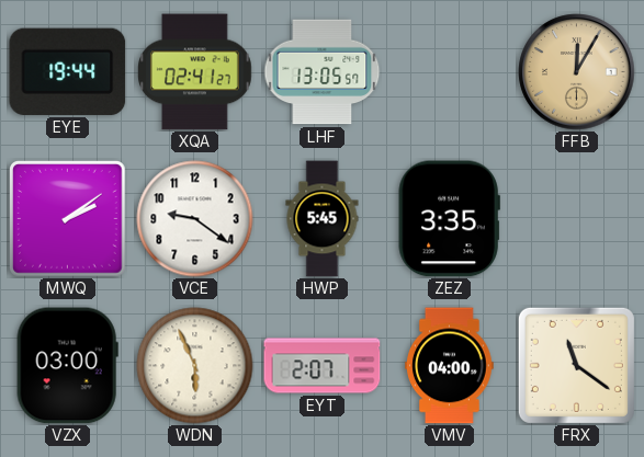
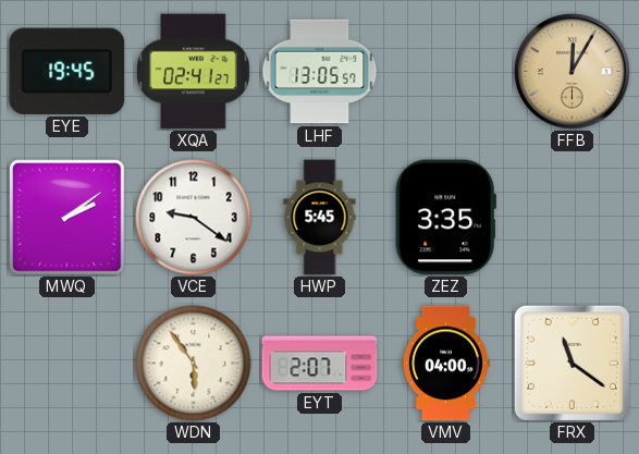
EYE: 19:44 -> 19:45 (67, 71)
VZX: 03:00 -> none (67, 366)
WDN: 5:56 -> 5:54 (194, 364)
